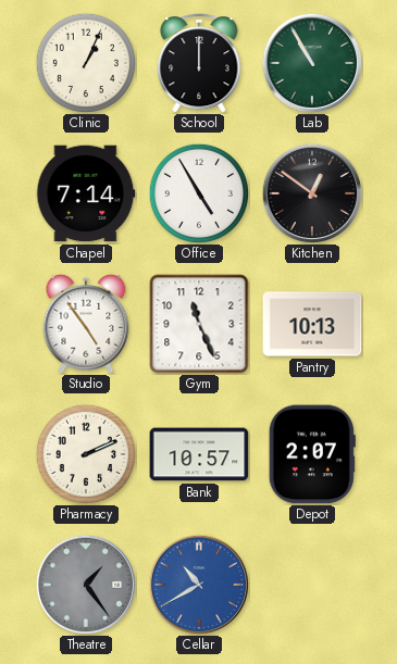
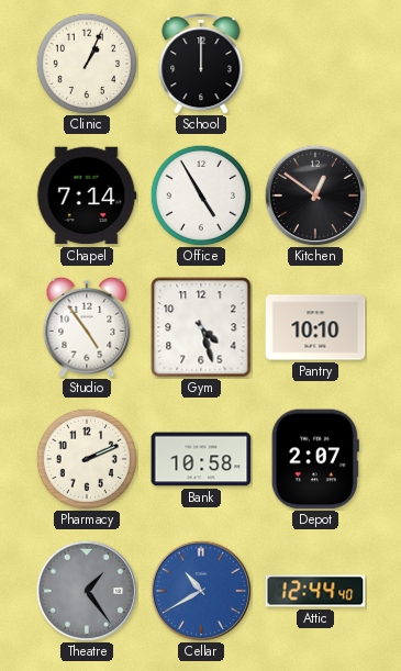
Lab: 10:55 -> none (311, 62)
Gym: 11:26 -> 4:27 (201, 327)
Pantry: 10:13 -> 10:10 (315, 327)
Bank: 10:57 -> 10:58 (201, 459)
Attic: none -> 12:44 (315, 591)
